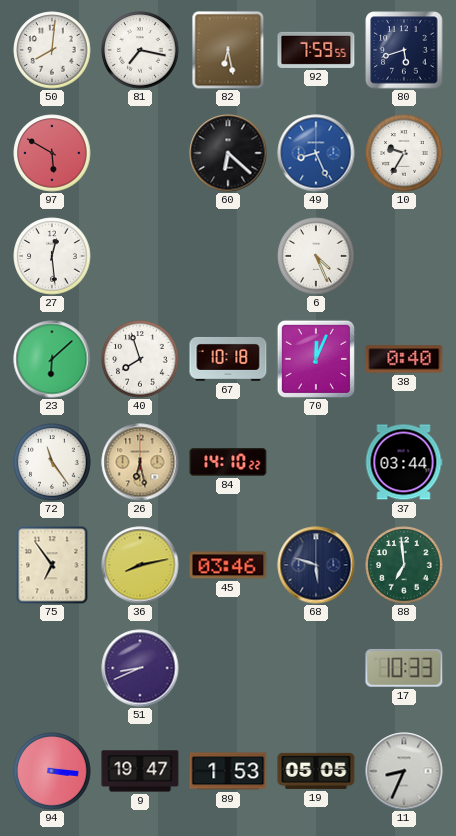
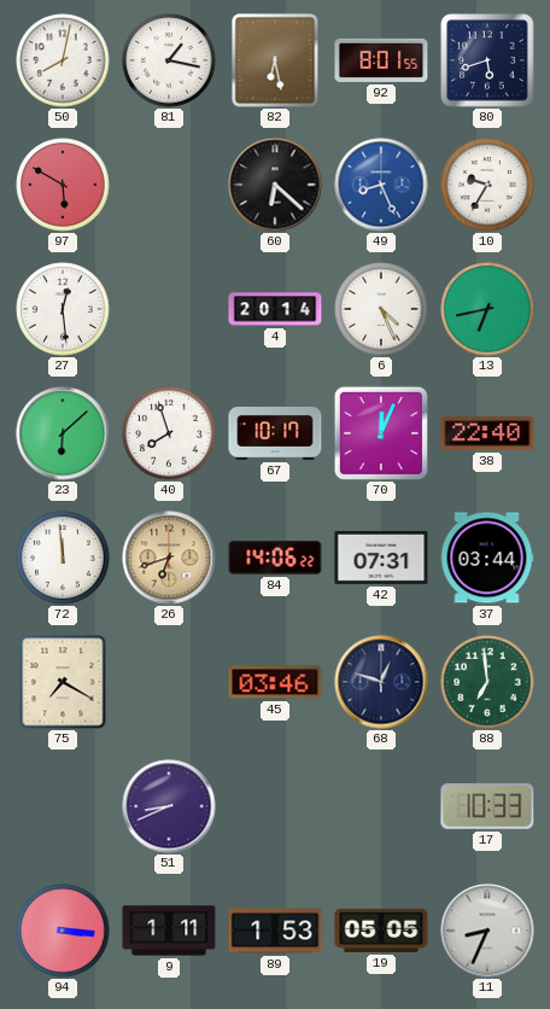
50: 8:01 -> 8:02 (63, 60)
81: 7:17 -> 1:17 (169, 60)
92: 7:59 -> 8:01 (381, 60)
4: none -> 20:14 (275, 309)
13: none -> 6:43 (487, 309)
67: 10:18 -> 10:17 (275, 433)
38: 0:40 -> 22:40 (487, 433)
72: 11:24 -> 11:59 (63, 558)
26: 6:28 -> 6:42 (169, 558)
84: 14:10 -> 14:06 (275, 558)
42: none -> 07:31 (381, 559)
75: 6:54 -> 7:20 (63, 682)
36: 8:13 -> none (140, 565)
68: 5:48 -> 12:48 (381, 682)
9: 19:47 -> 1:11 (169, 931)
